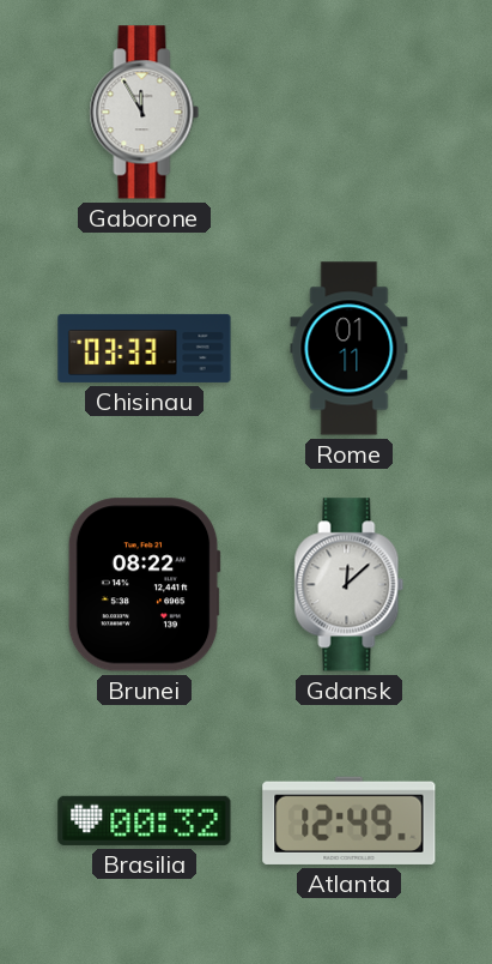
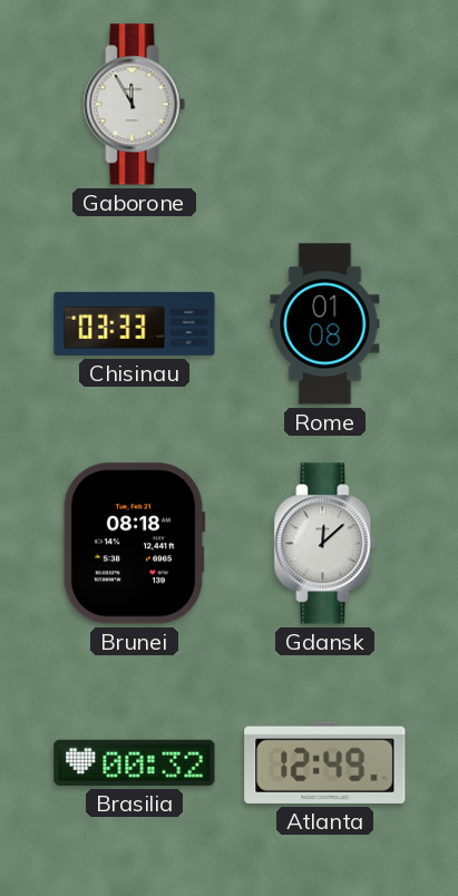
Rome: 01:11 -> 01:08 (325, 324)
Brunei: 08:22 -> 08:18 (134, 544)
